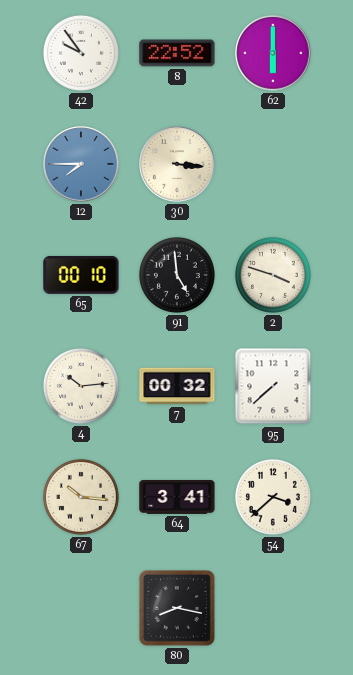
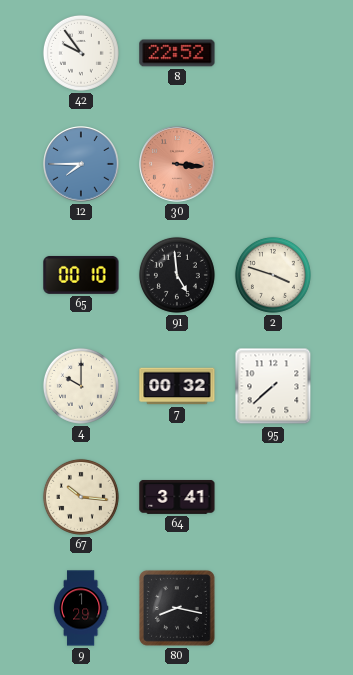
62: 6:00 -> none (273, 53)
30 dial: cream -> salmon (177, 164)
4: 10:14 -> 10:00 (81, 386)
54: 3:38 -> none (273, 497)
9: none -> 1:29 (81, 608)
